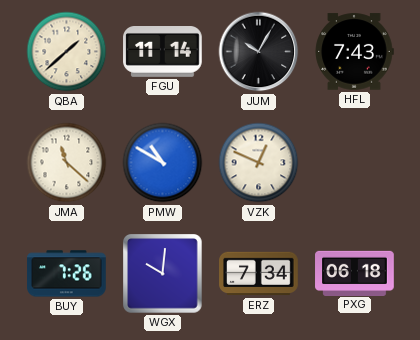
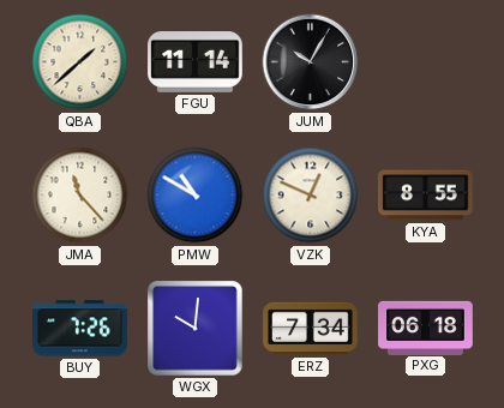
HFL: 7:43 -> none (354, 52)
JMA: 11:22 -> 11:23 (80, 196)
KYA: none -> 8:55 (426, 196)
